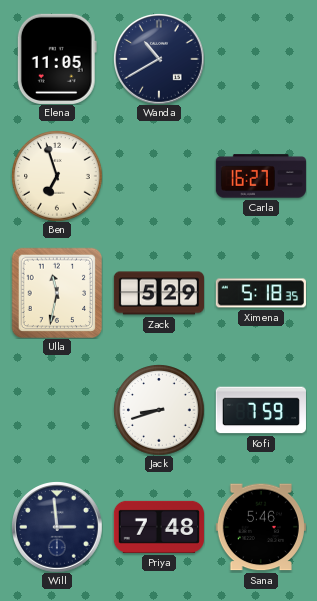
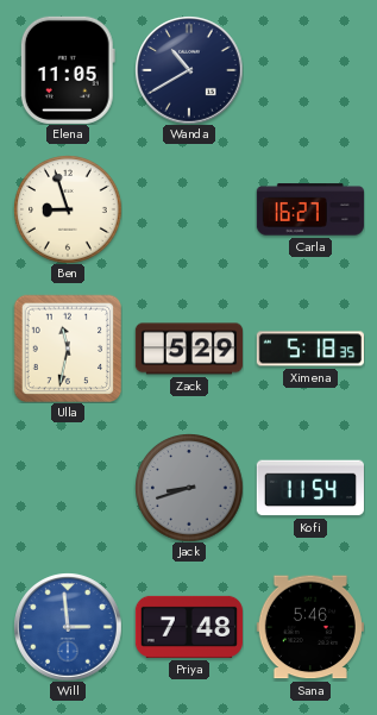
Ben: 6:57 -> 8:57 (68, 209)
Jack dial: white -> grey (189, 488)
Kofi: 7:59 -> 11:54 (310, 488)
Will dial: navy -> blue (68, 627)
